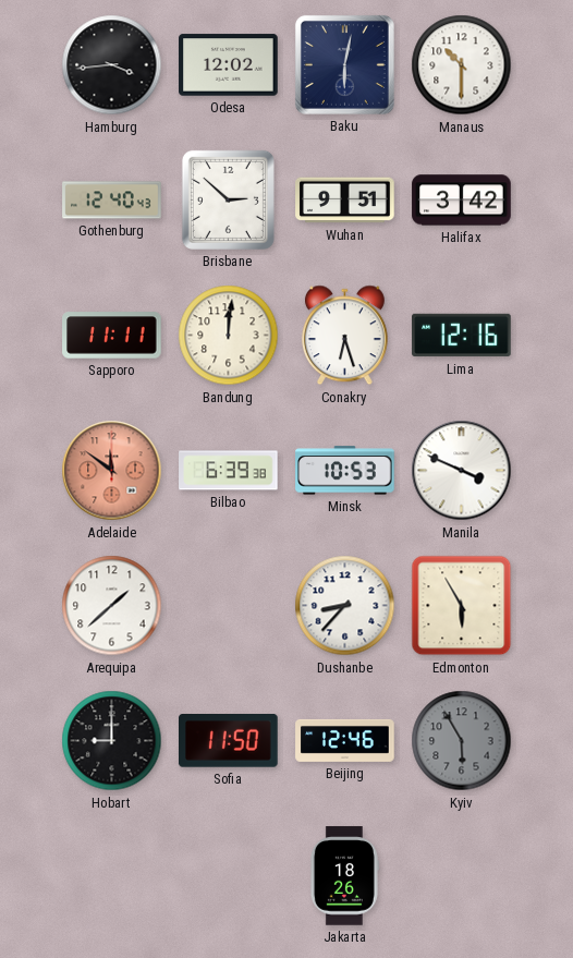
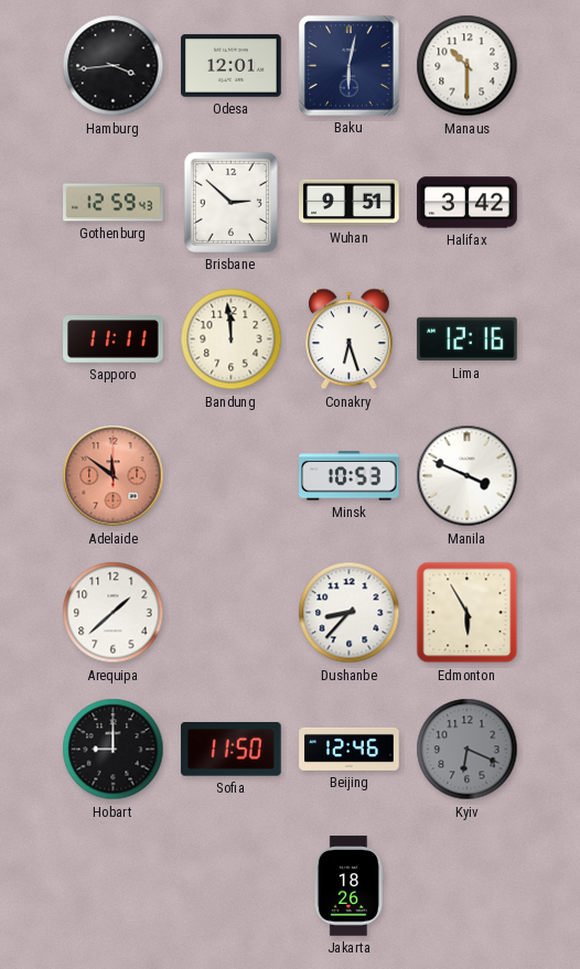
Odesa: 12:02 -> 12:01 (232, 66)
Gothenburg: 12:40 -> 12:59 (114, 203)
Bandung: 12:01 -> 11:59 (232, 340)
Bilbao: 6:39 -> none (229, 471)
Kyiv: 5:55 -> 6:19 (468, 750)
